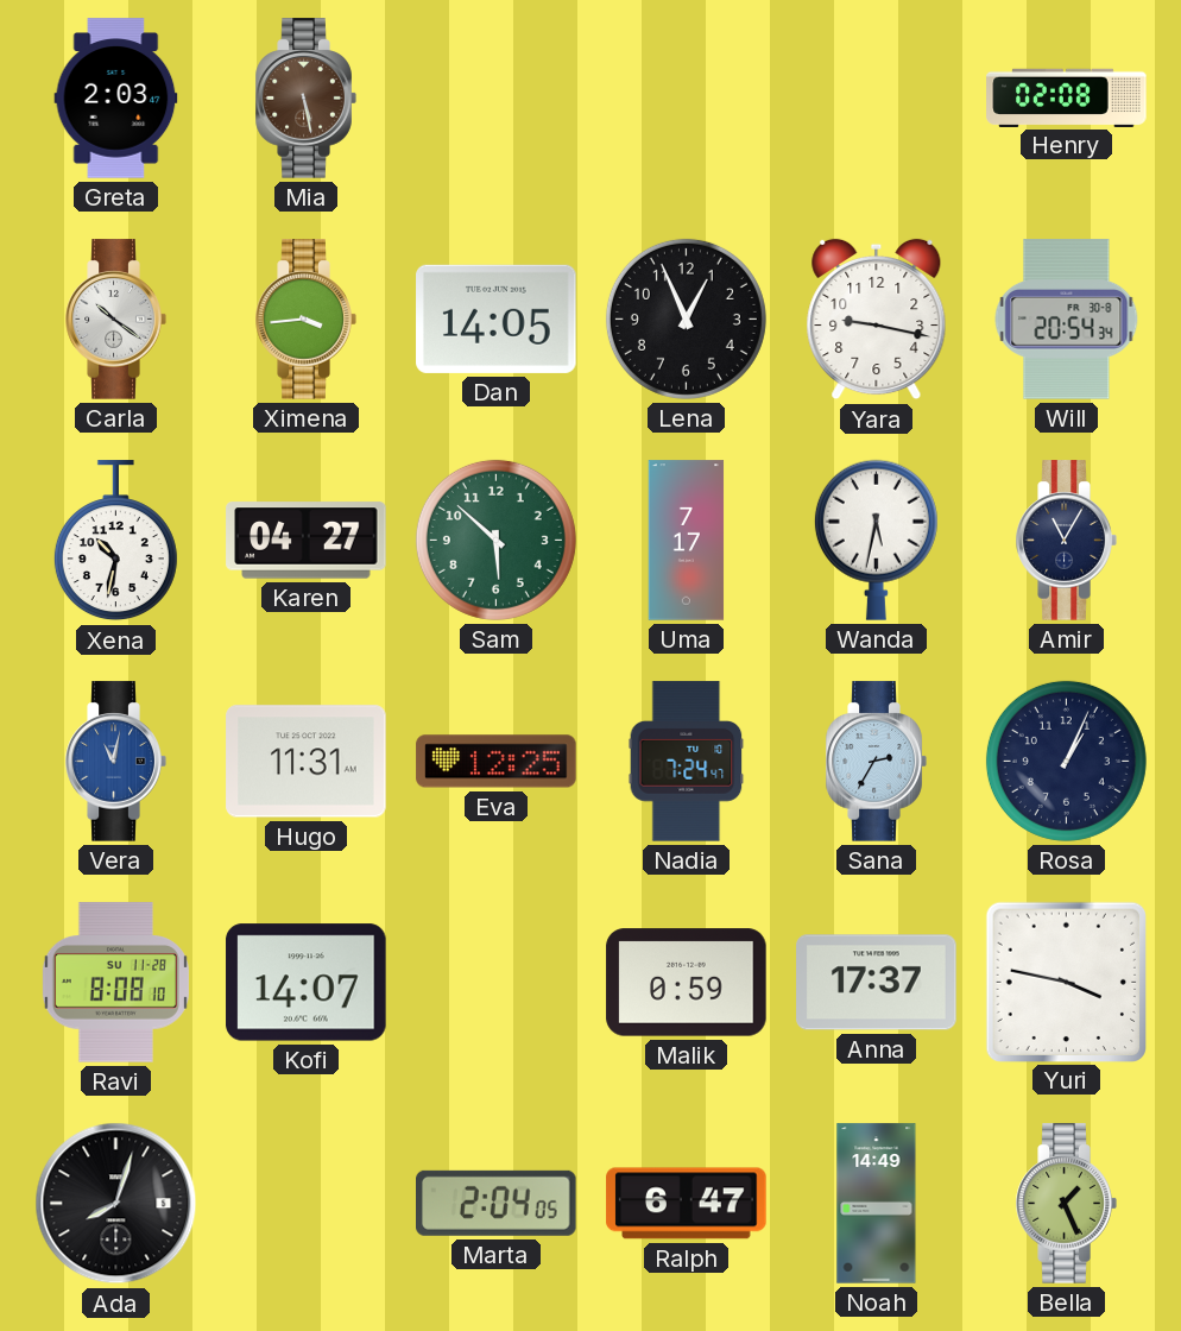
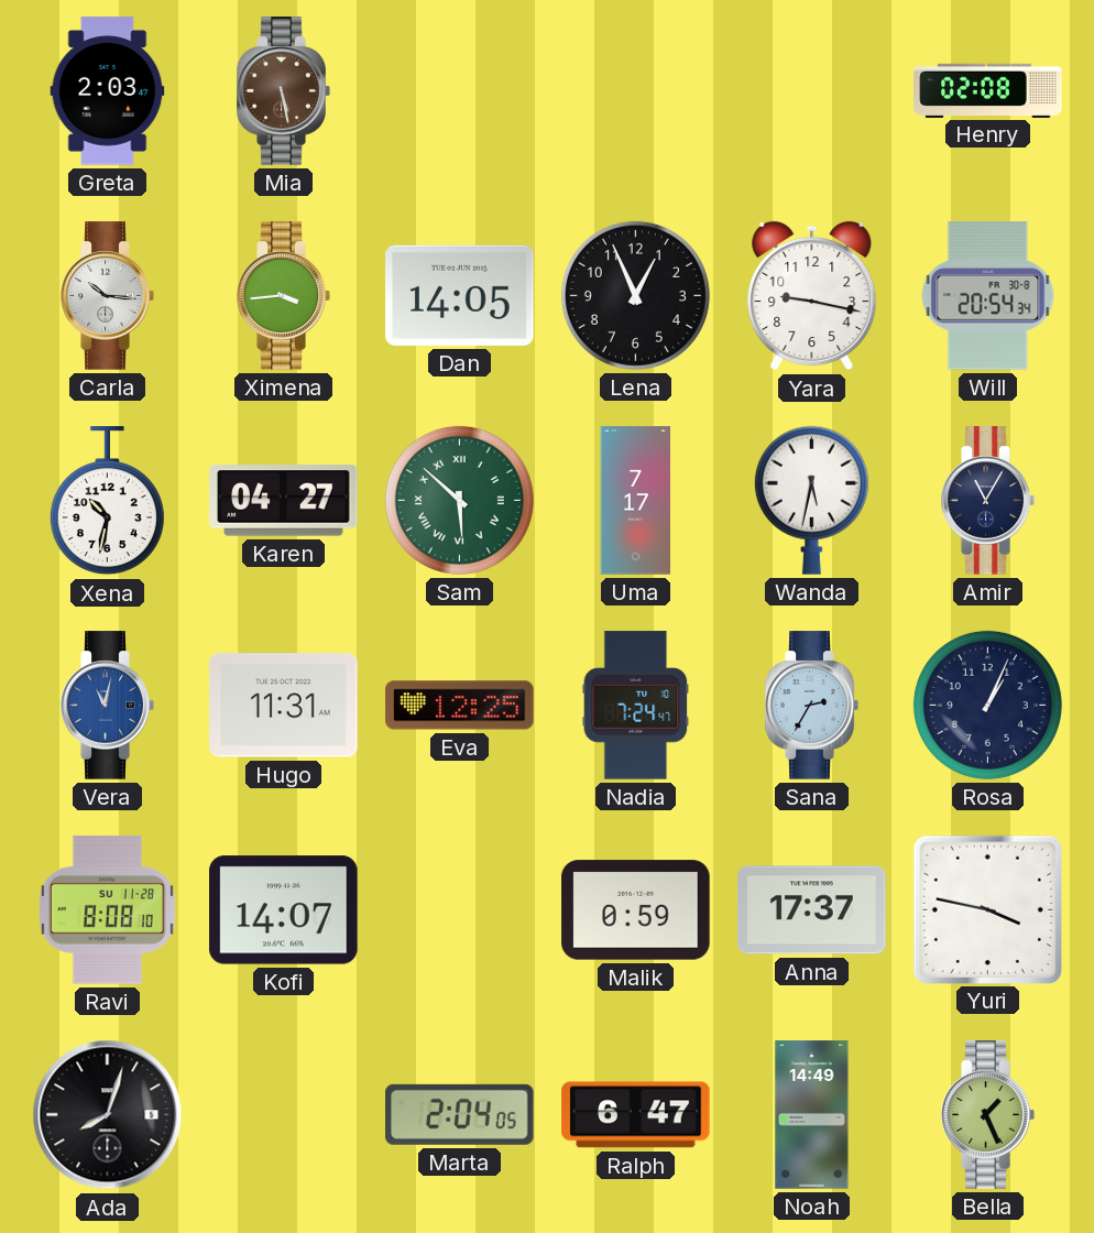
Carla: 10:21 -> 10:16 (107, 296)
Sam numerals: Arabic -> Roman (459, 500)
